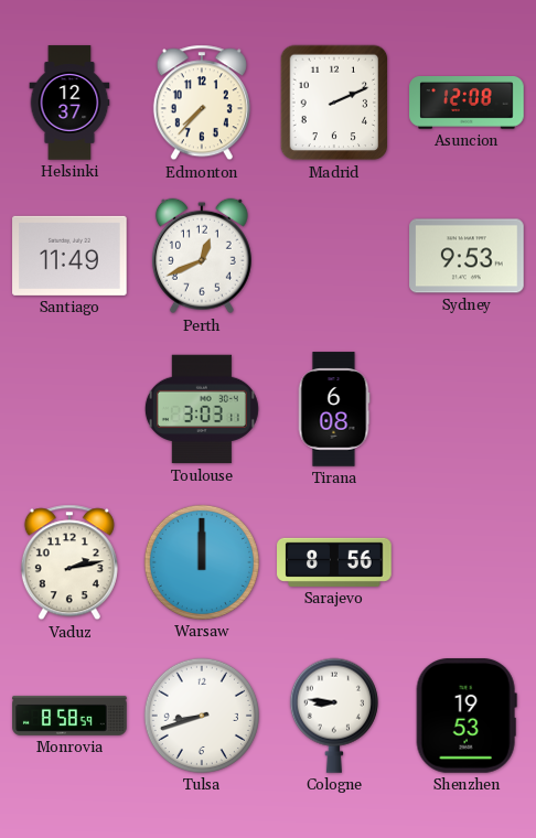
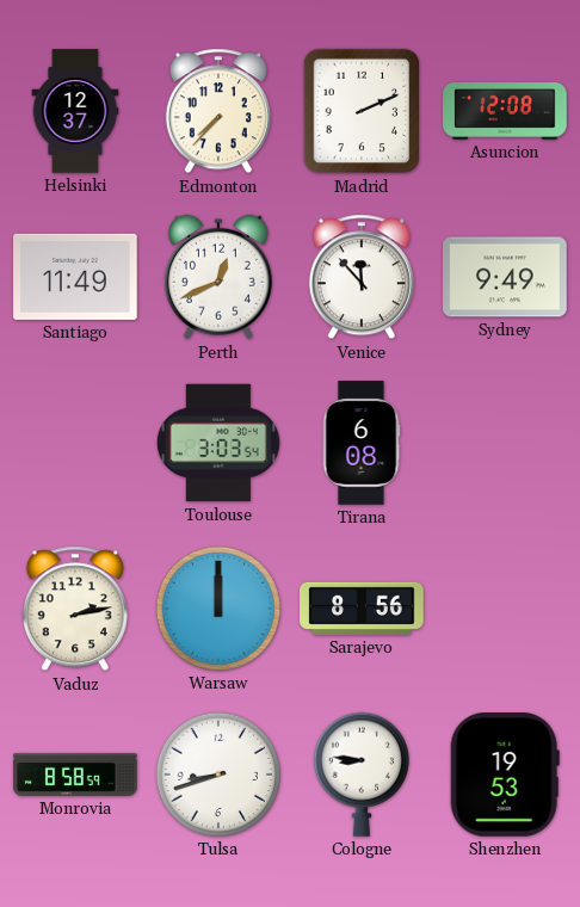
Venice: none -> 11:53 (362, 277)
Sydney: 9:53 -> 9:49 (505, 277)
Toulouse: 3:03:11 -> 3:03:54 (218, 443)
